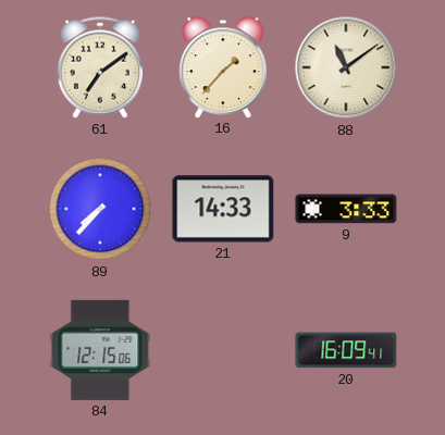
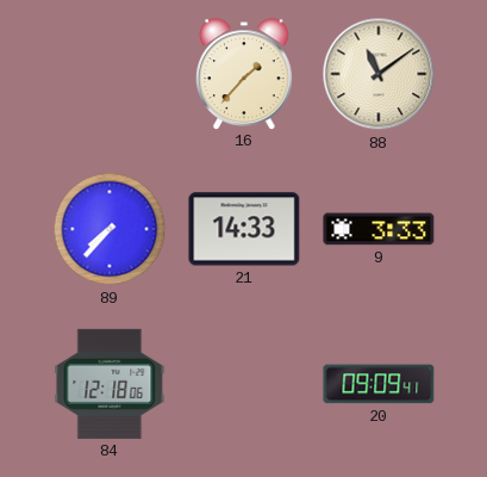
61: 7:09 -> none (100, 67)
84: 12:15 -> 12:18 (110, 384)
20: 16:09 -> 09:09 (379, 384)
